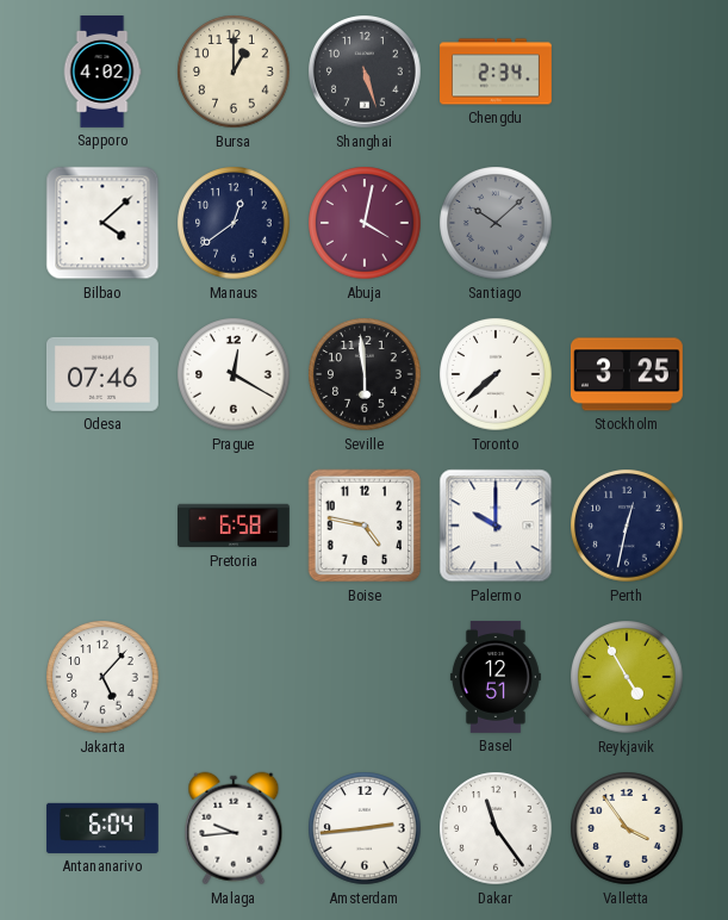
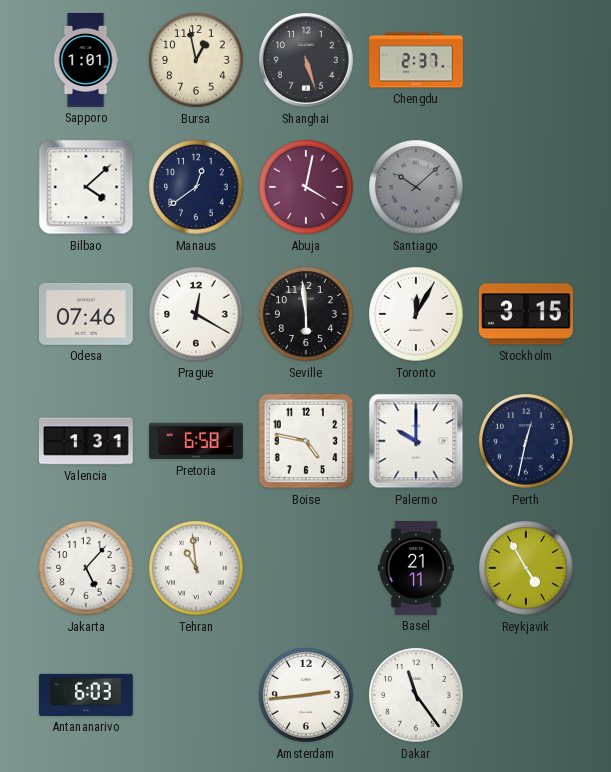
Sapporo: 4:02 -> 1:01 (86, 61)
Bursa: 1:00 -> 12:58 (196, 60)
Chengdu: 2:34 -> 2:37 (417, 60)
Toronto: 7:38 -> 12:05 (416, 314)
Stockholm: 3:25 -> 3:15 (526, 314)
Valencia: none -> 1:31 (86, 441)
Tehran: none -> 10:59 (196, 568)
Basel: 12:51 -> 21:11 (416, 569)
Antananarivo: 6:04 -> 6:03 (86, 695)
Malaga: 9:44 -> none (234, 828)
Valletta: 3:54 -> none (627, 828)
